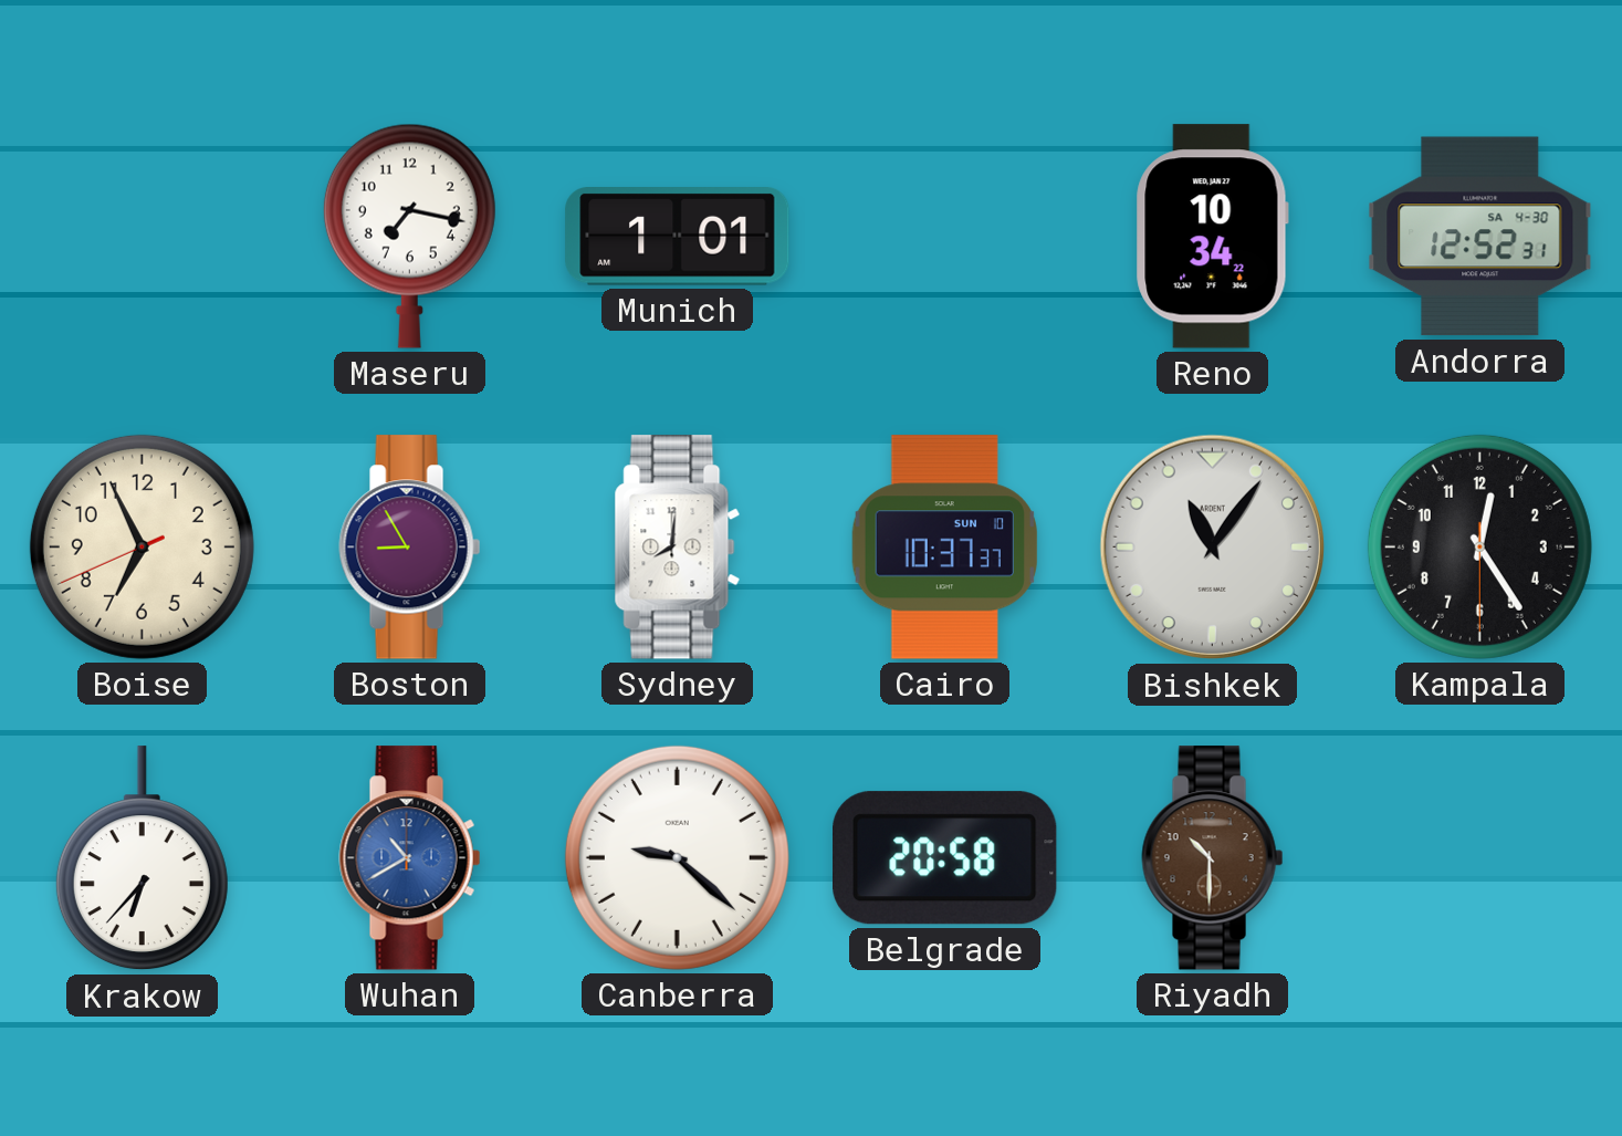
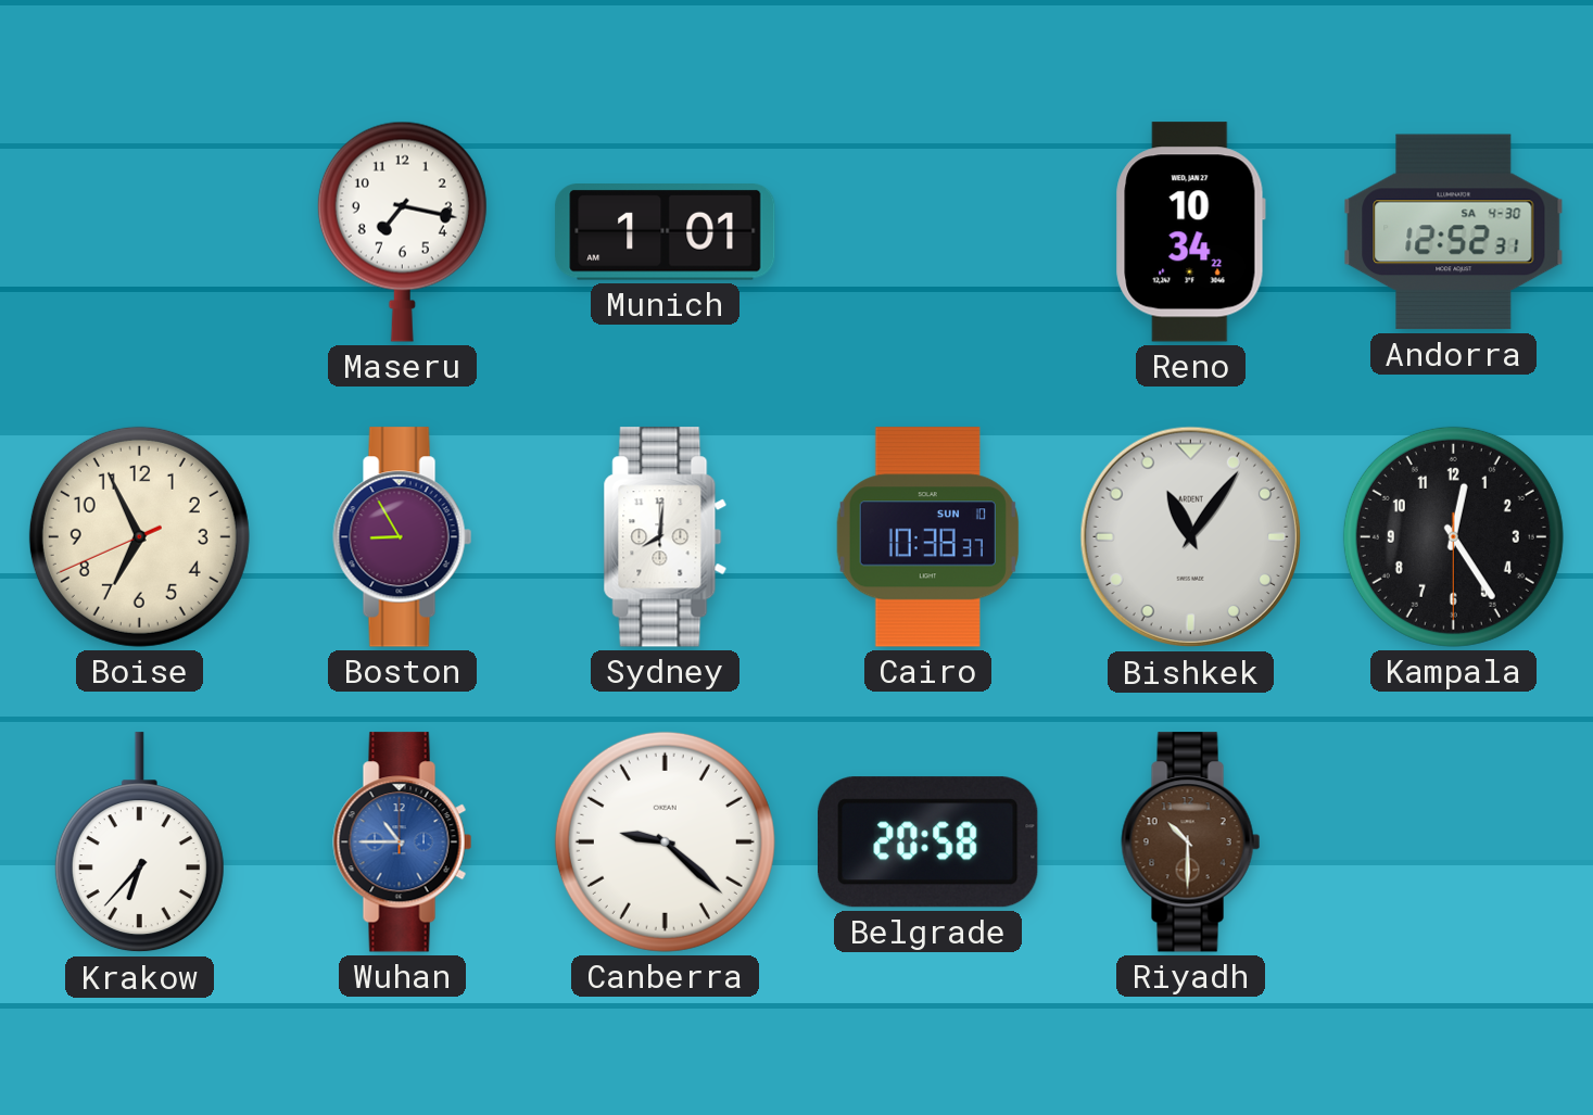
Cairo: 10:37 -> 10:38 (927, 537)
Wuhan: 10:40 -> 10:45 (403, 842)
